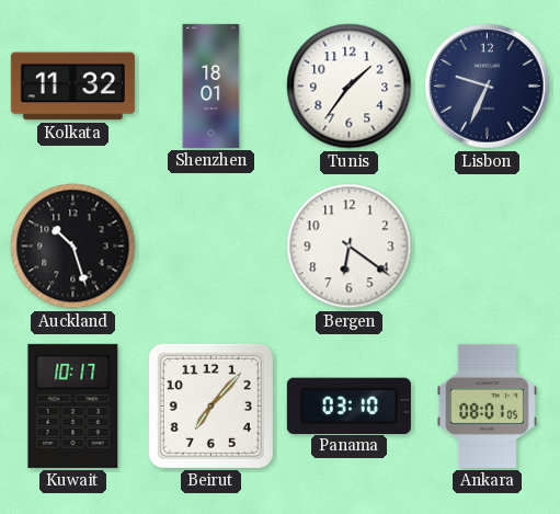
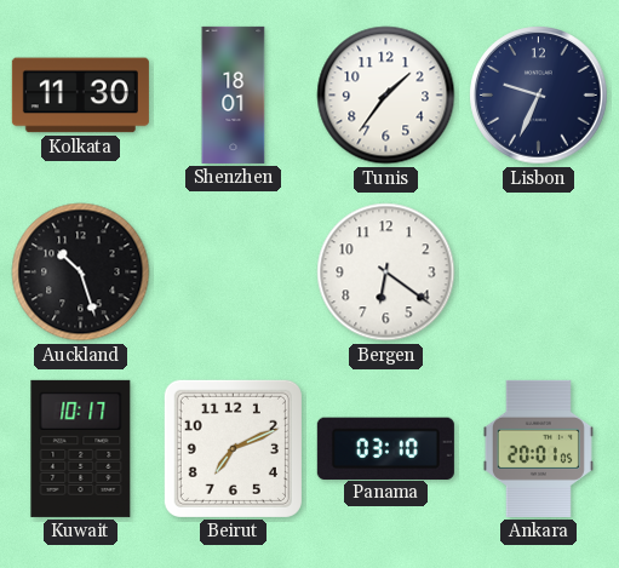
Kolkata: 11:32 -> 11:30 (80, 96)
Beirut: 7:07 -> 7:11 (233, 448)
Ankara: 08:01 -> 20:01 (538, 448)
